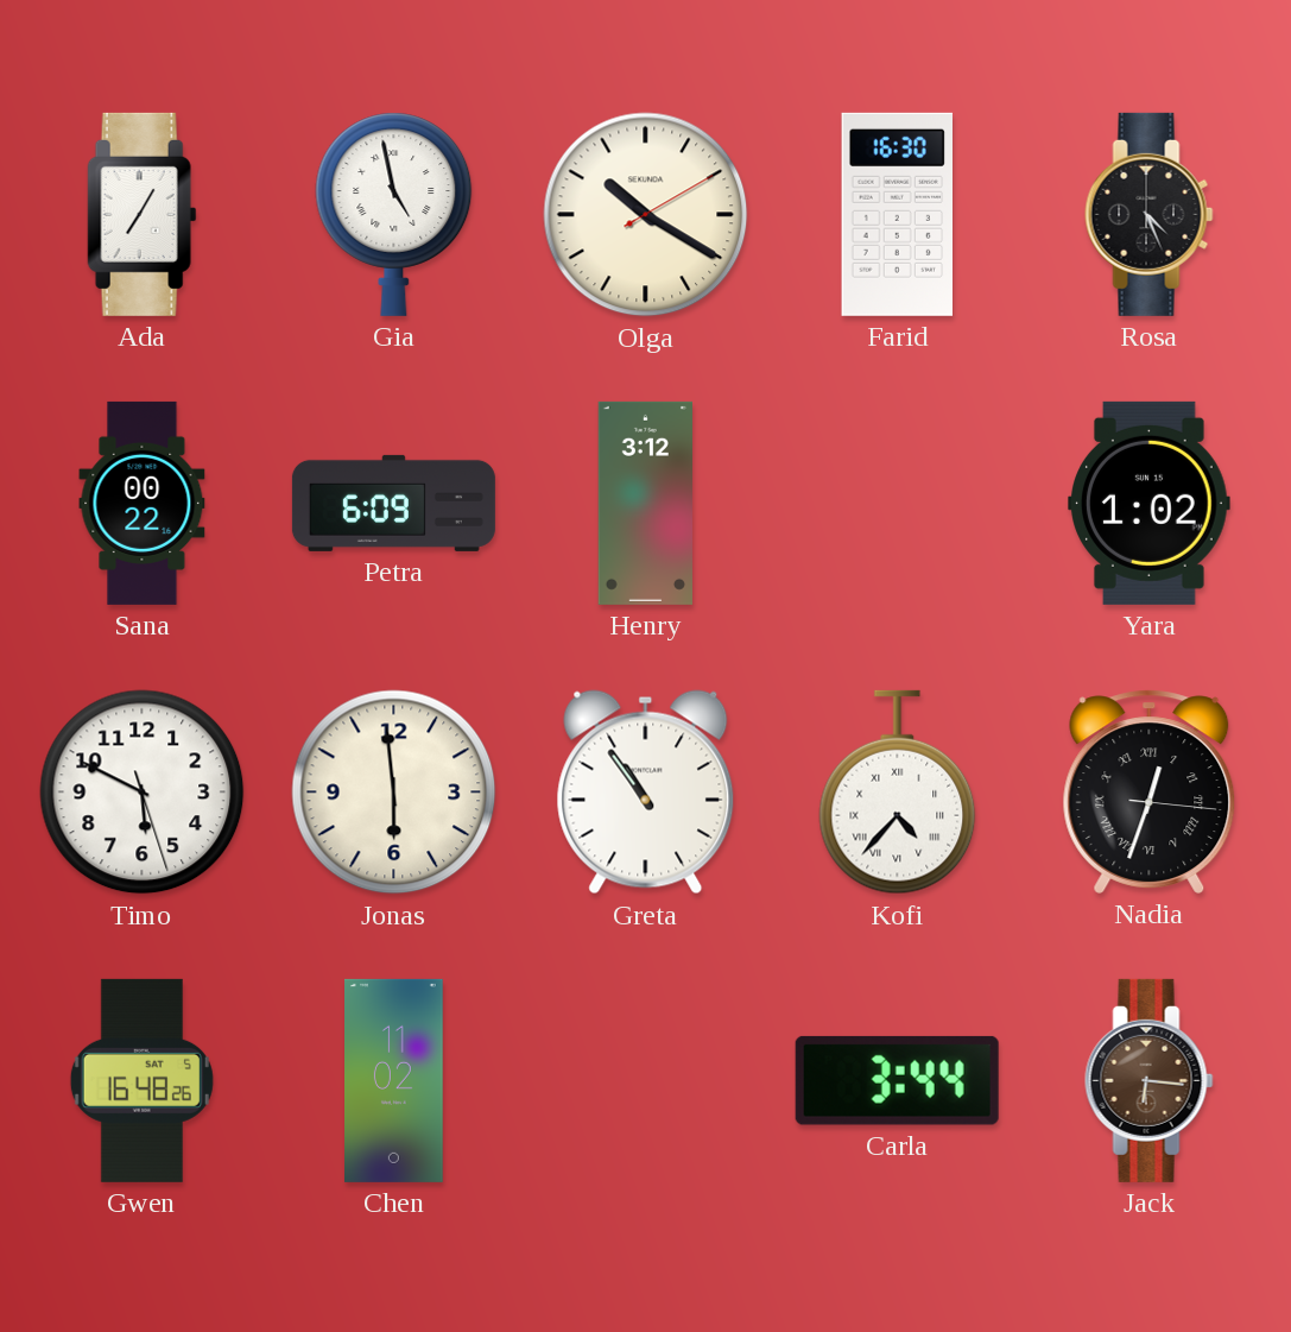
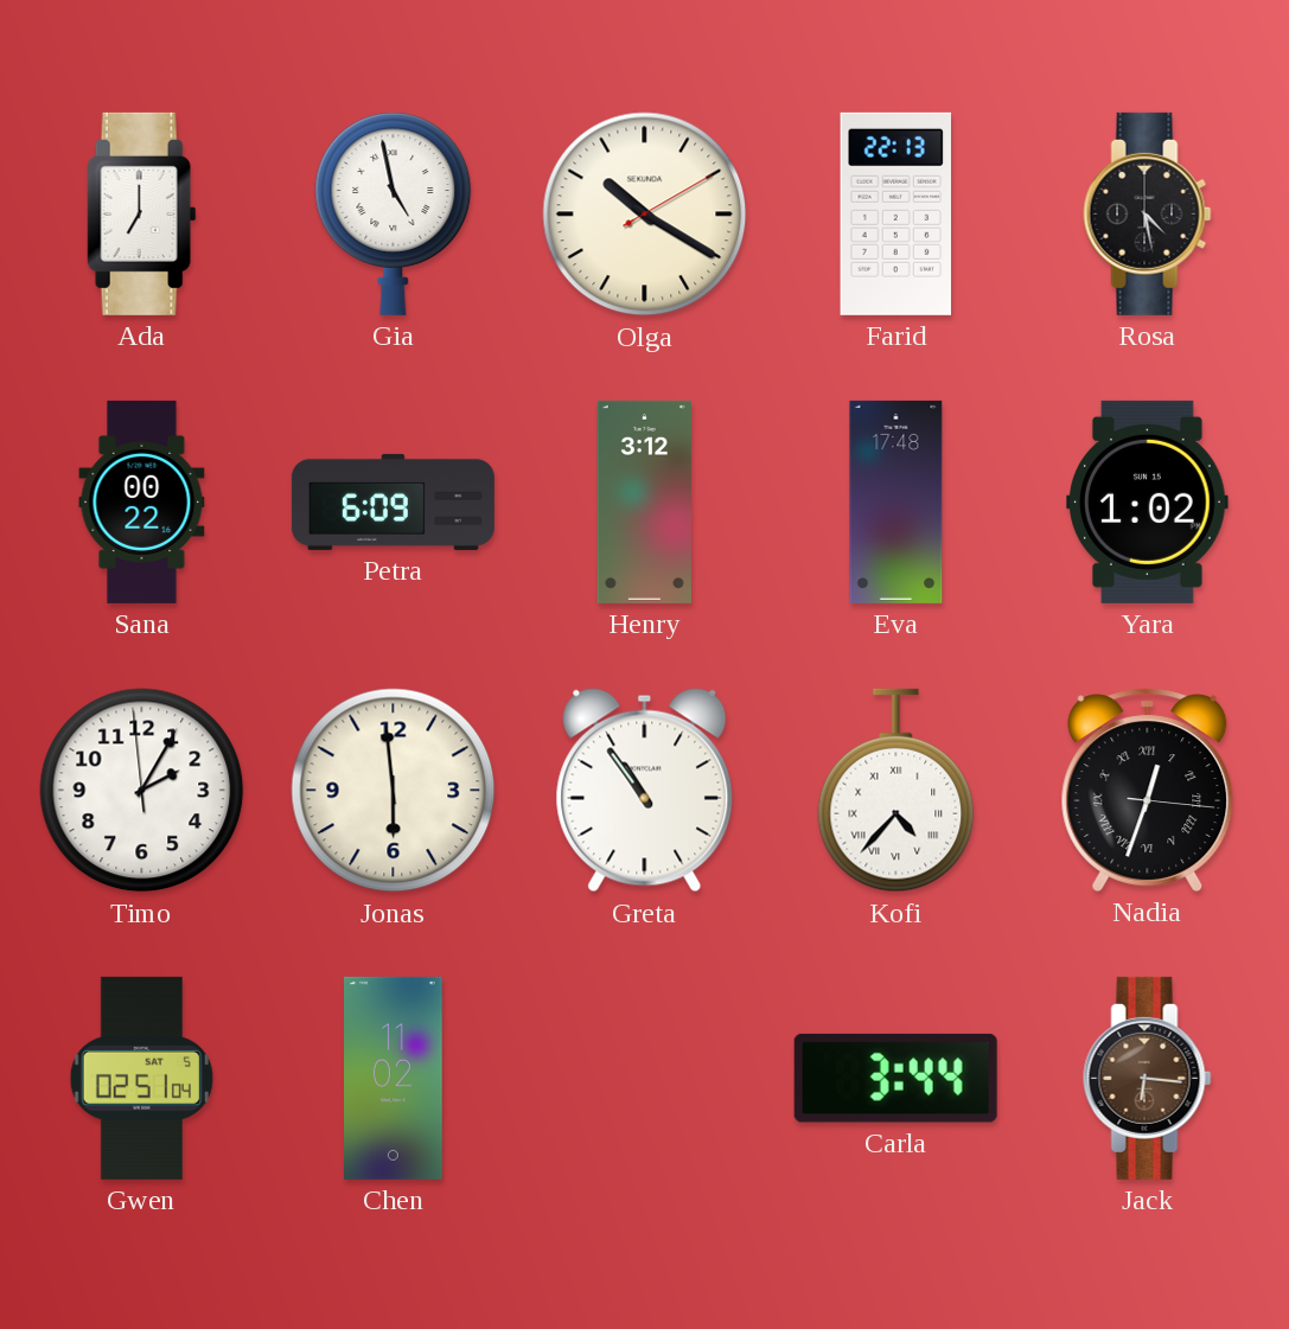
Ada: 7:05 -> 7:00 (142, 213)
Farid: 16:30 -> 22:13 (896, 213)
Rosa: 4:26 -> 4:28 (1148, 213)
Eva: none -> 17:48 (896, 501)
Timo: 5:49 -> 2:04 (142, 791)
Gwen: 16:48 -> 02:51 (141, 1078)
